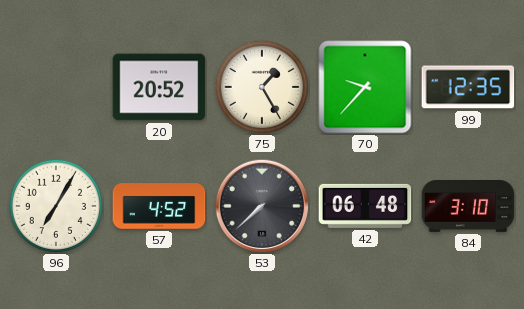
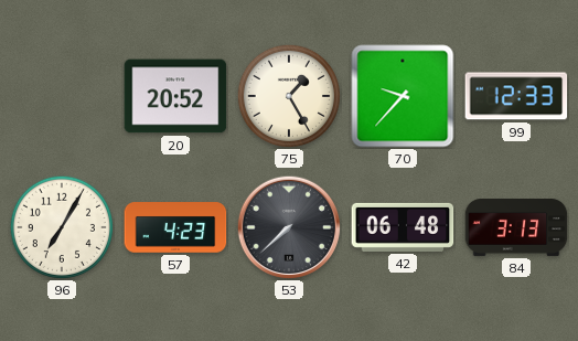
99: 12:35 -> 12:33 (516, 96)
57: 4:52 -> 4:23 (175, 227)
84: 3:10 -> 3:13 (516, 228)
